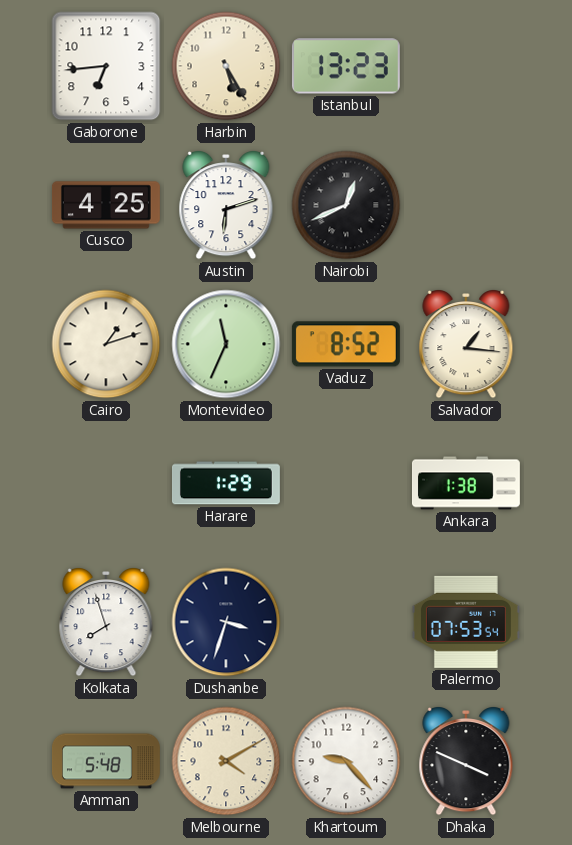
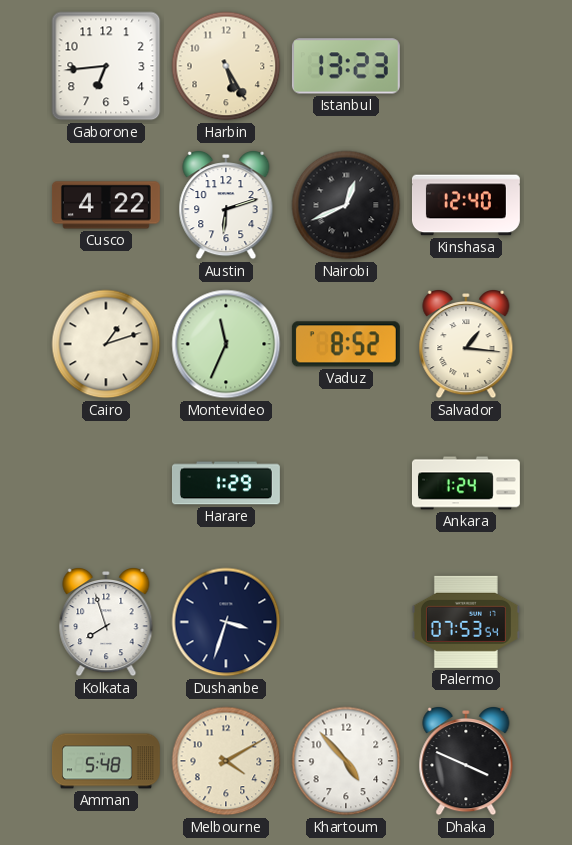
Cusco: 4:25 -> 4:22 (106, 205)
Kinshasa: none -> 12:40 (466, 205)
Ankara: 1:38 -> 1:24 (466, 483)
Khartoum: 9:23 -> 4:53 (346, 761)
